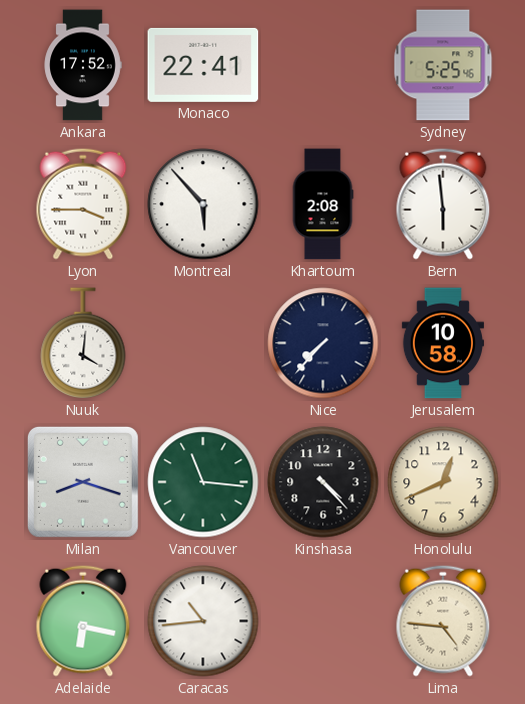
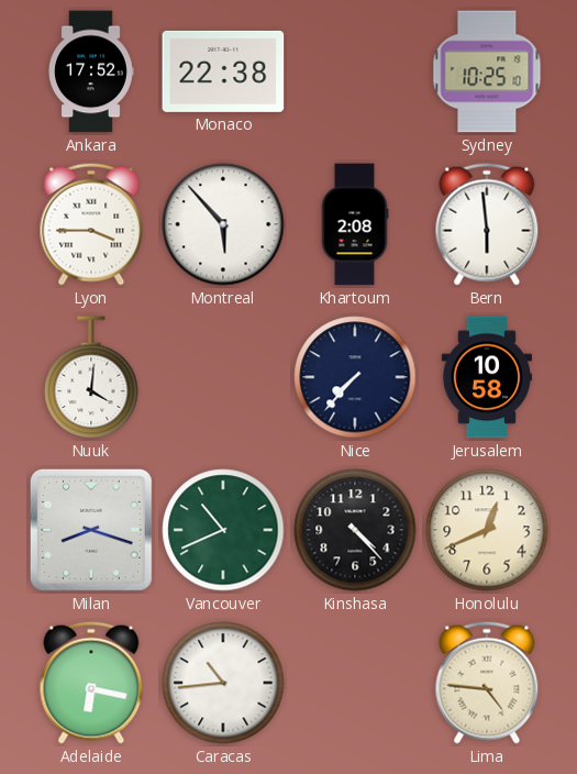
Monaco: 22:41 -> 22:38 (223, 71)
Sydney: 5:25 -> 10:25 (487, 71)
Vancouver: 11:16 -> 10:41 (223, 530)
